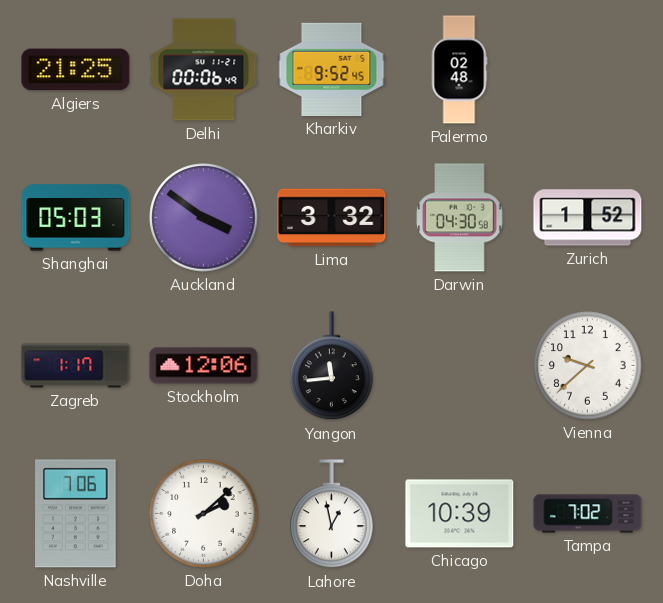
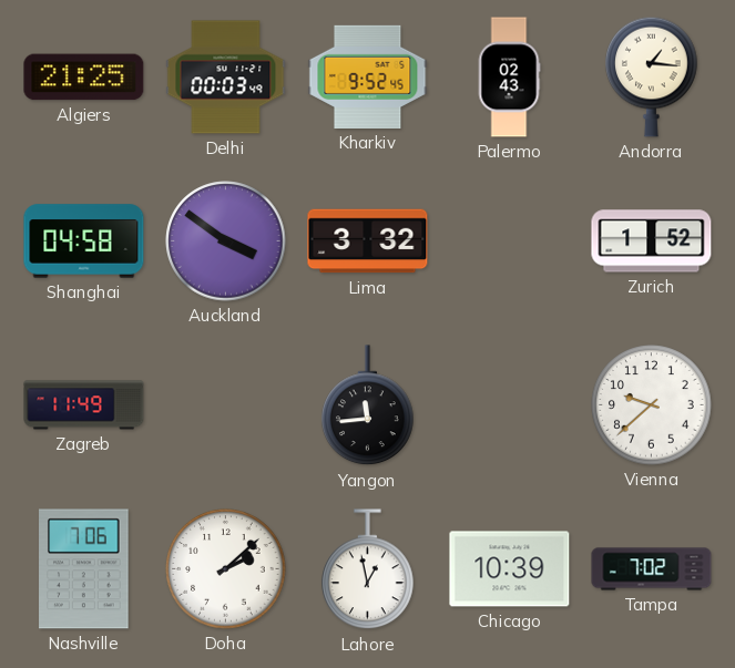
Delhi: 00:06 -> 00:03 (226, 78)
Palermo: 02:48 -> 02:43 (509, 78)
Andorra: none -> 1:16 (652, 76)
Shanghai: 05:03 -> 04:58 (84, 241)
Darwin: 04:30 -> none (460, 218)
Zagreb: 1:17 -> 11:49 (84, 405)
Stockholm: 12:06 -> none (204, 366)
